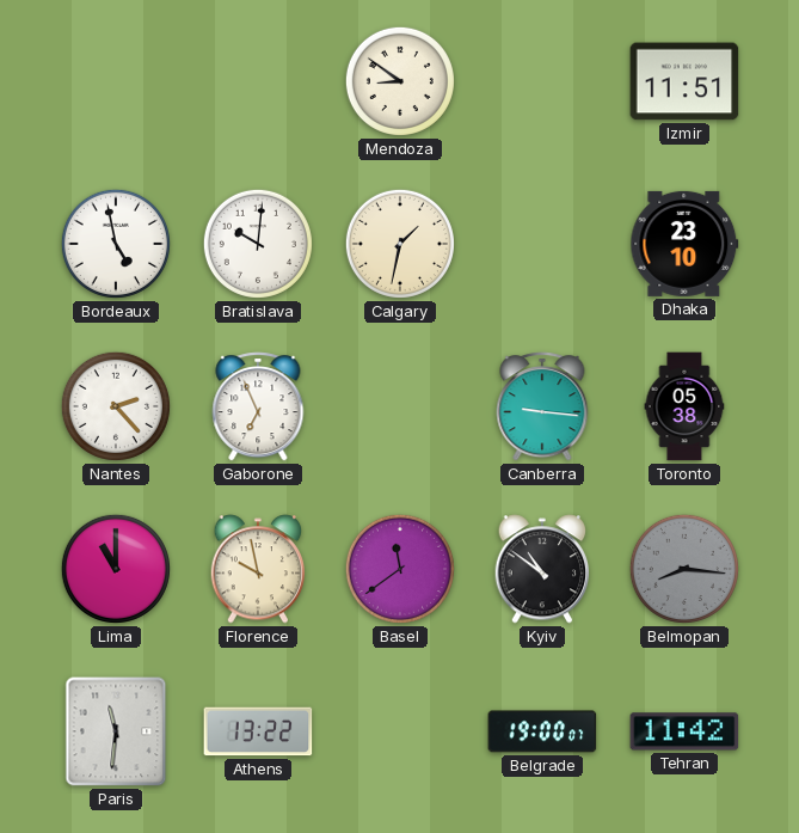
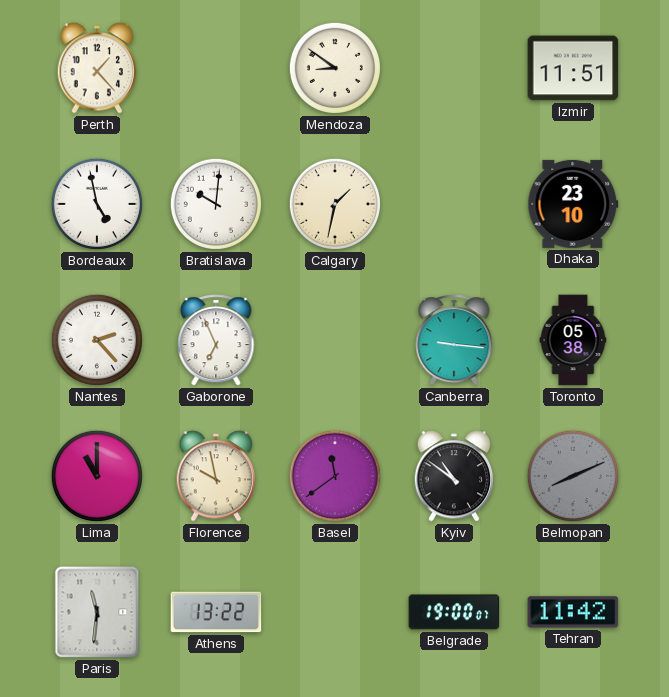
Perth: none -> 1:23 (97, 68)
Belmopan: 8:16 -> 8:11 (573, 476)
